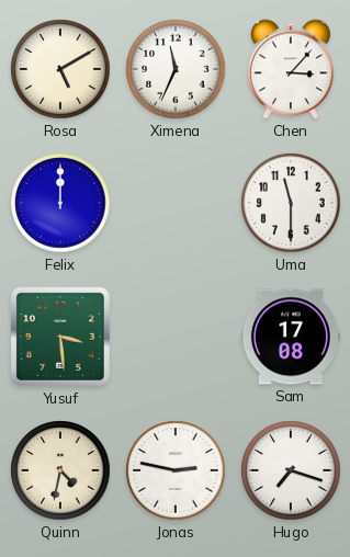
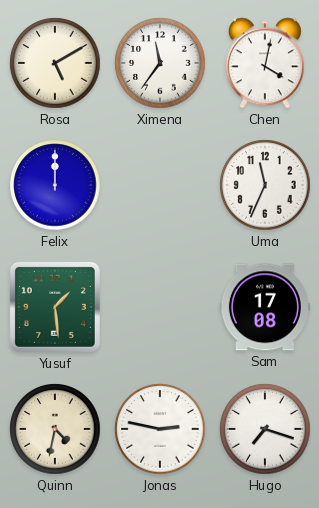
Ximena: 11:34 -> 11:36 (160, 63)
Chen: 3:07 -> 4:02 (265, 63)
Uma: 11:30 -> 11:34 (265, 185)
Yusuf: 3:29 -> 1:29 (55, 307)
